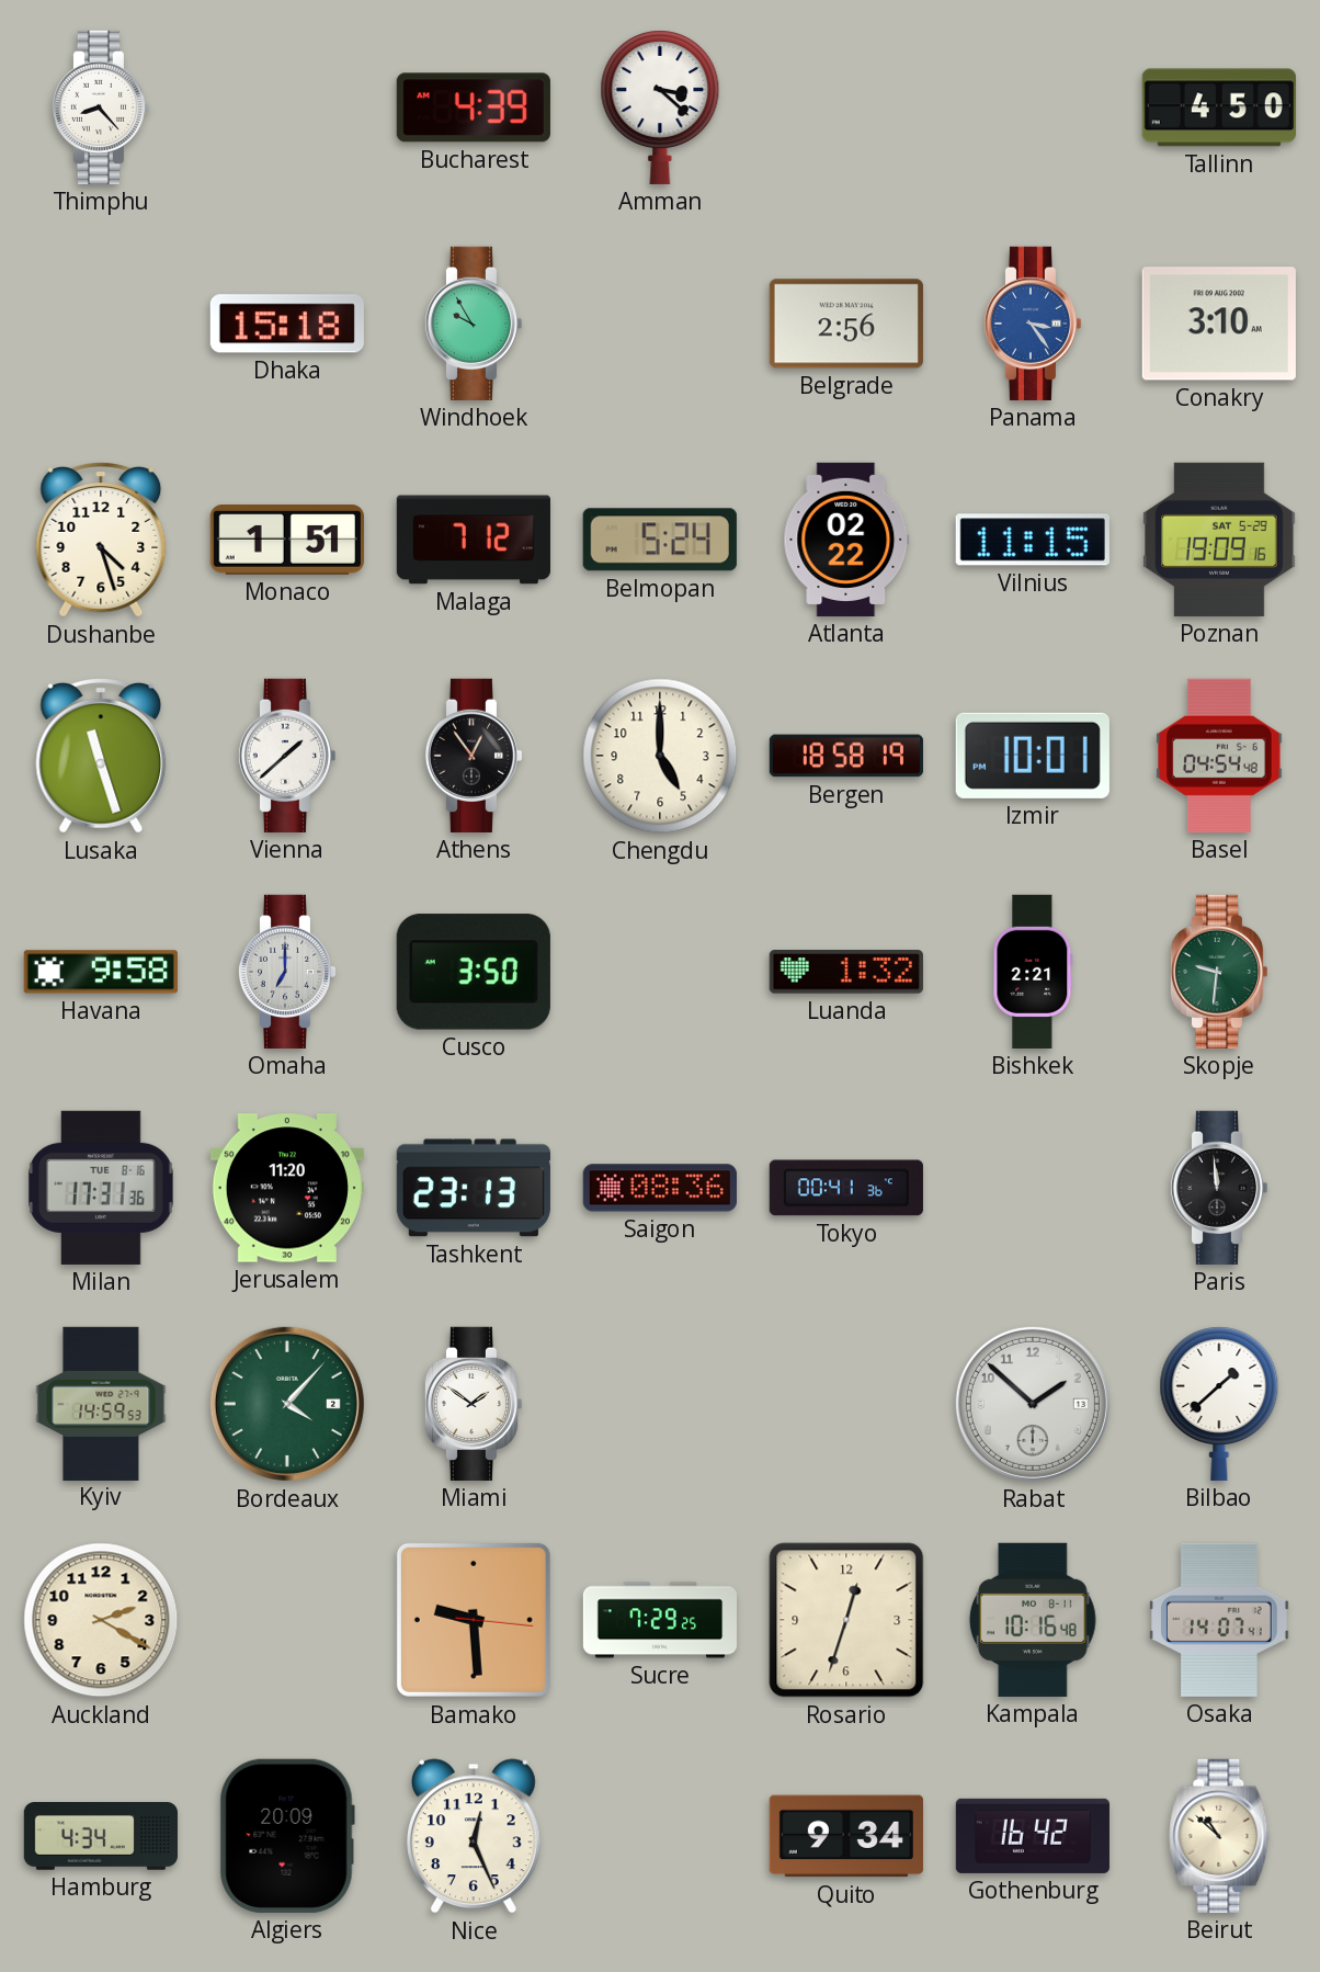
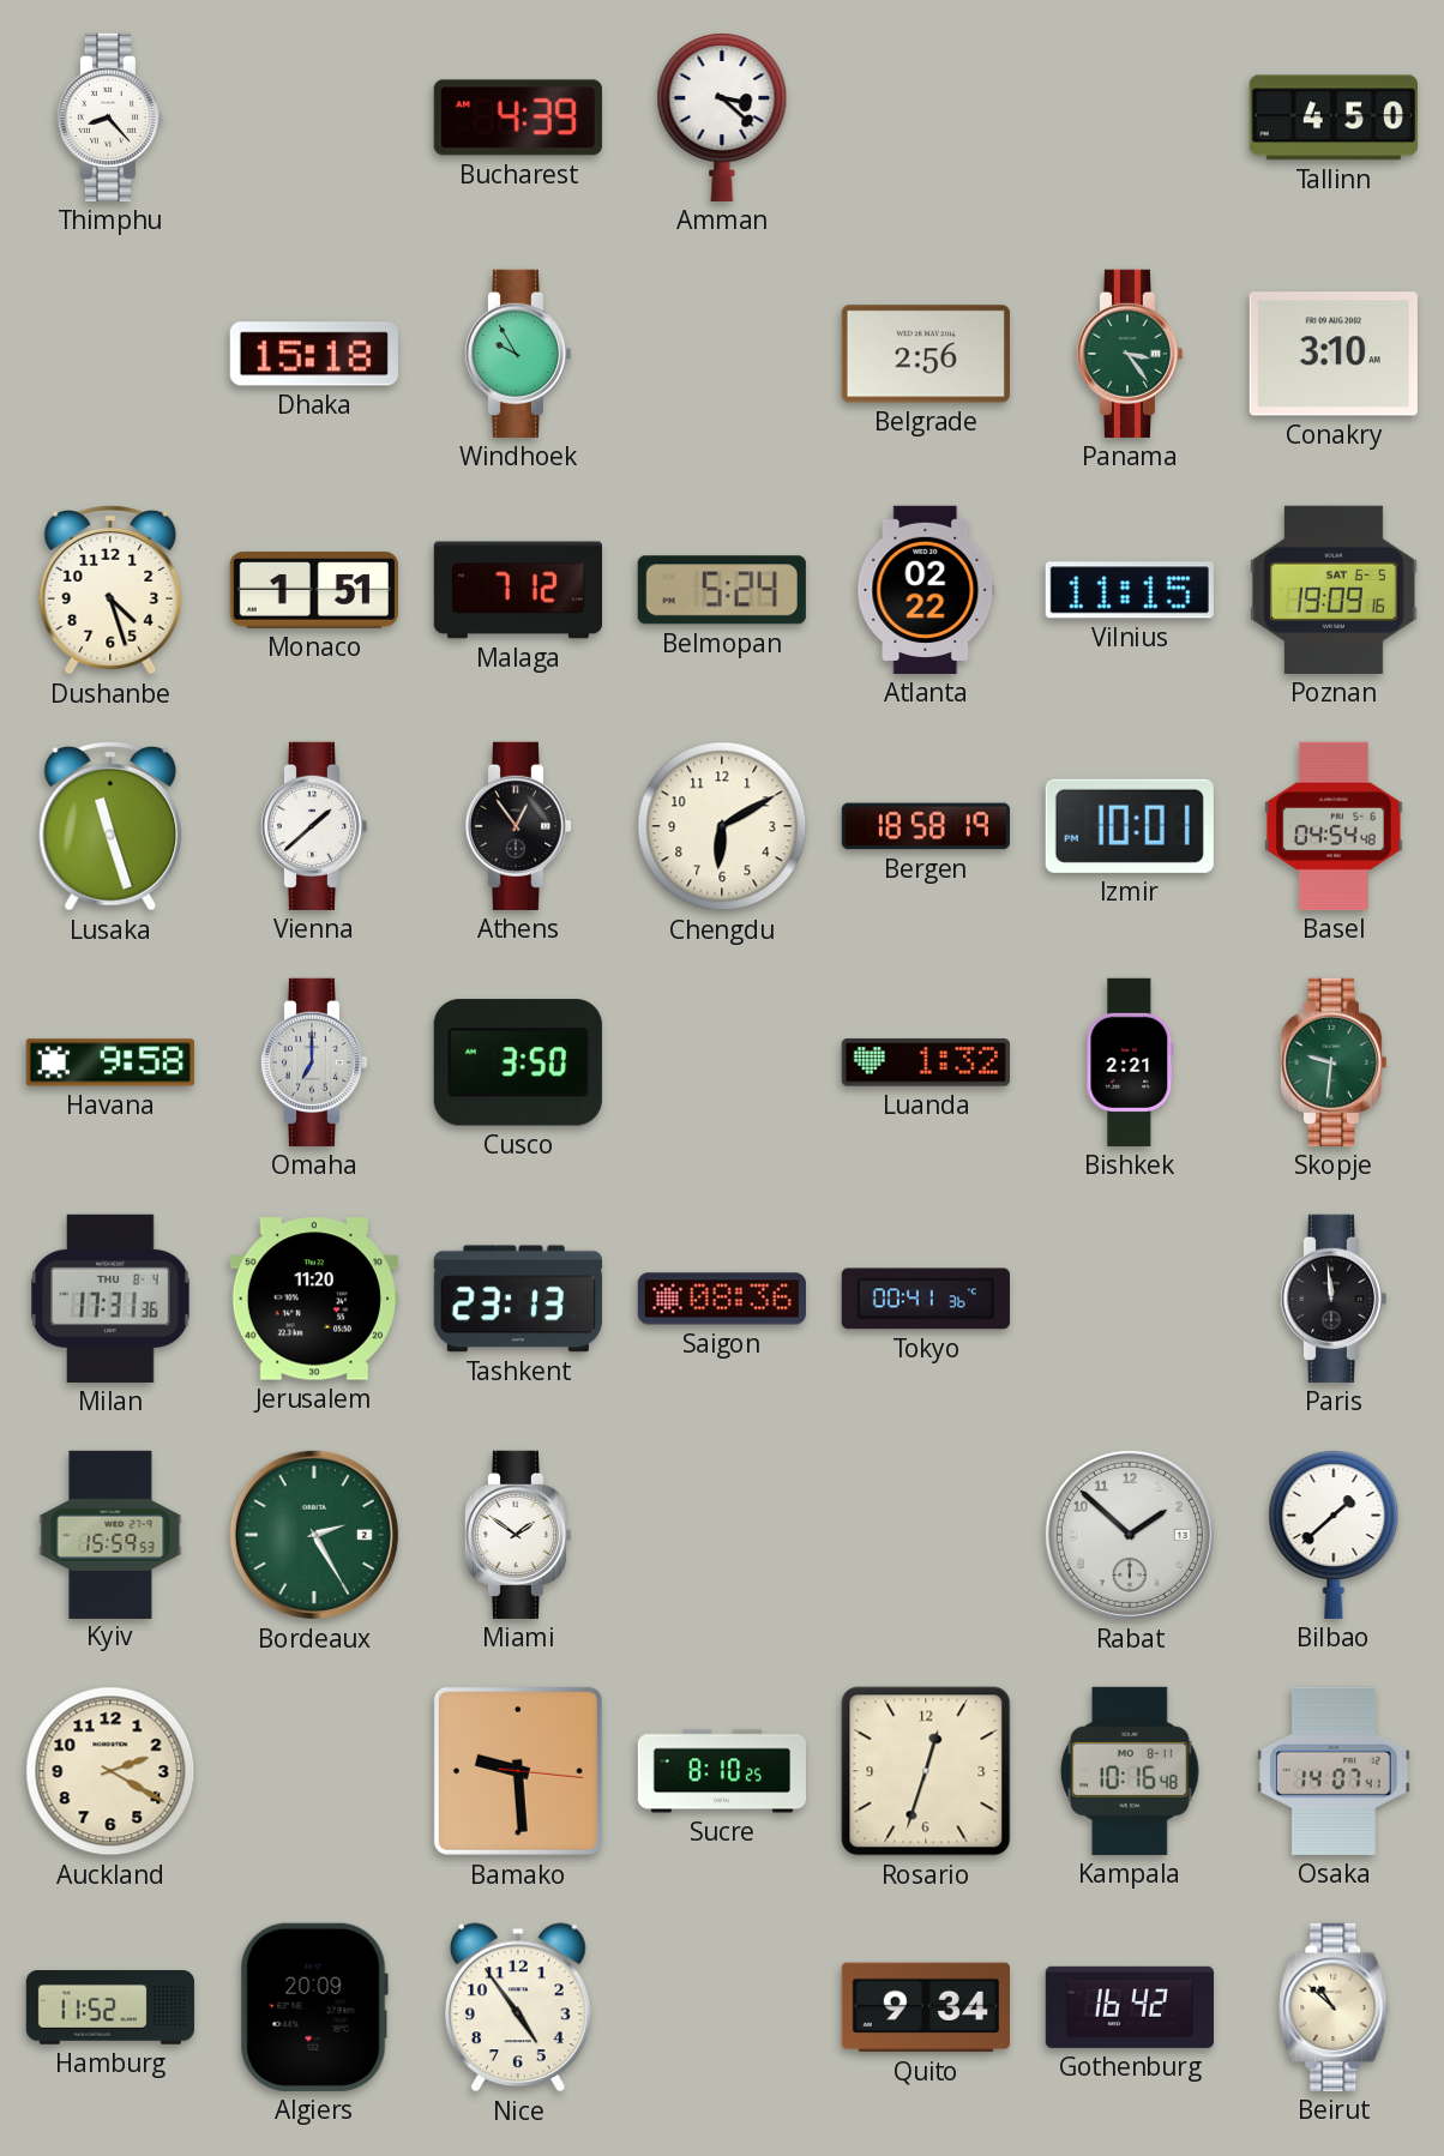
Panama dial: blue -> green (1129, 354)
Poznan date: SAT 5-29 -> SAT 6-5 (1334, 590)
Chengdu: 5:00 -> 6:10 (722, 826)
Milan date: TUE 8-16 -> THU 8-4 (110, 1299)
Kyiv: 14:59 -> 15:59 (110, 1534)
Bordeaux: 4:07 -> 2:25 (314, 1535)
Sucre: 7:29 -> 8:10 (721, 1771)
Hamburg: 4:34 -> 11:52 (110, 2009)
Nice: 12:26 -> 4:54 (518, 2007)
